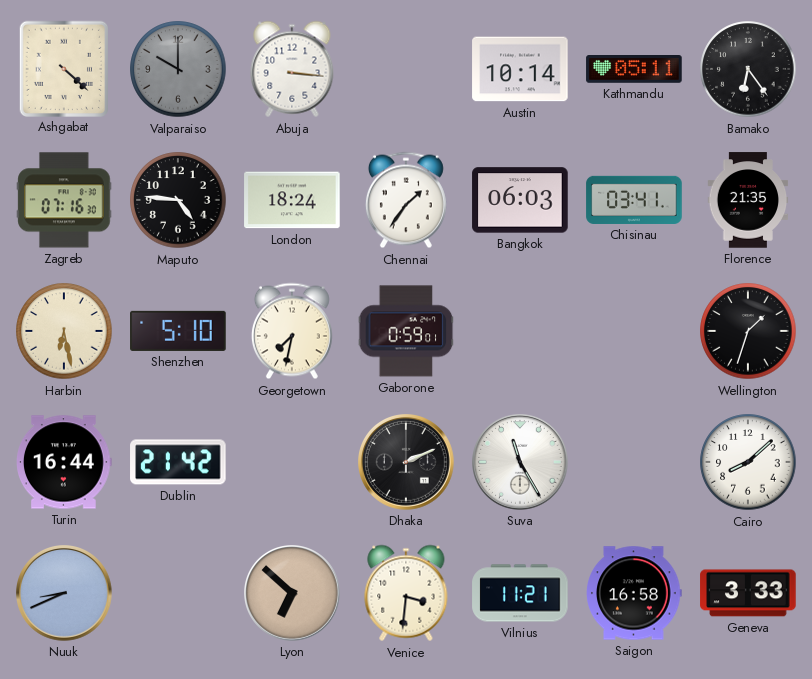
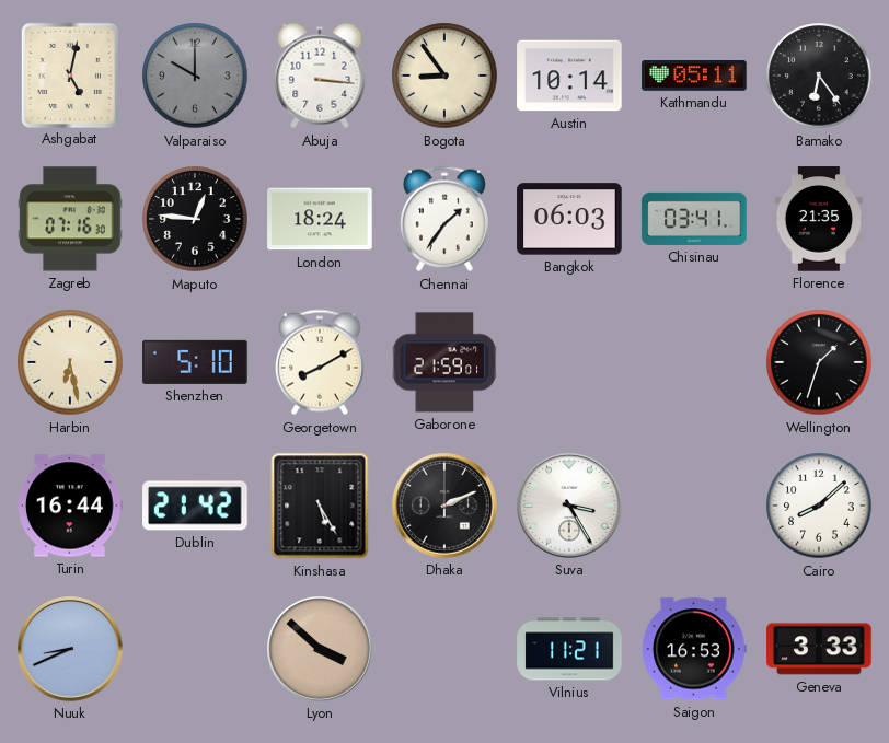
Ashgabat: 4:22 -> 5:02 (69, 74)
Bogota: none -> 8:54 (444, 76)
Maputo: 4:46 -> 12:46 (195, 219)
Georgetown: 7:32 -> 8:10 (320, 362)
Gaborone: 0:59 -> 21:59 (444, 362)
Kinshasa: none -> 5:25 (320, 506)
Suva: 11:25 -> 3:25 (570, 507)
Lyon: 6:52 -> 3:52 (321, 650)
Venice: 3:31 -> none (406, 593)
Saigon: 16:58 -> 16:53 (694, 649)
